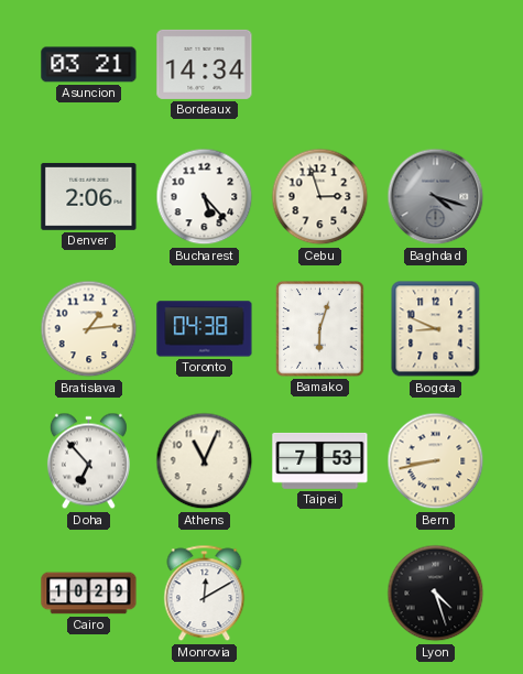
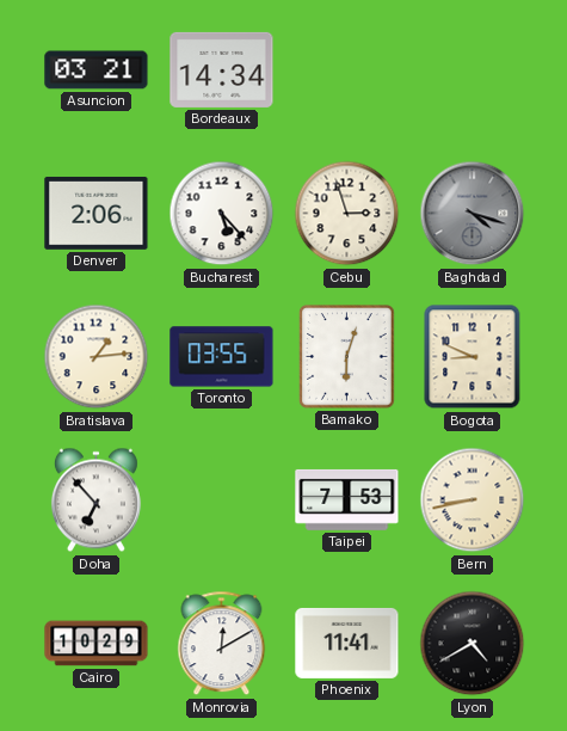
Toronto: 04:38 -> 03:55 (222, 357)
Athens: 11:04 -> none (205, 461)
Phoenix: none -> 11:41 (347, 643)
Lyon: 4:27 -> 4:40 (473, 644)
